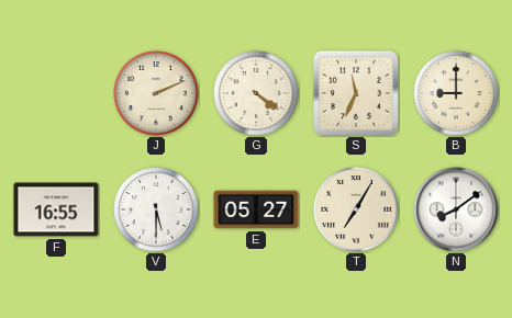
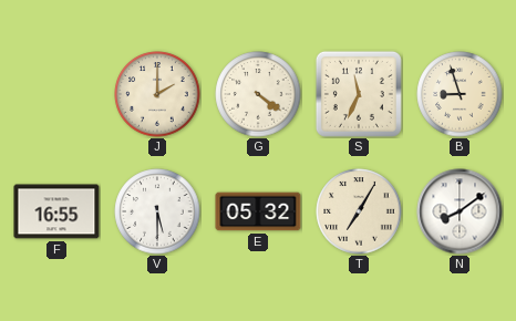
J: 2:11 -> 2:00 (157, 94)
B: 9:00 -> 8:57 (460, 94)
E: 05:27 -> 05:32 (258, 211)
